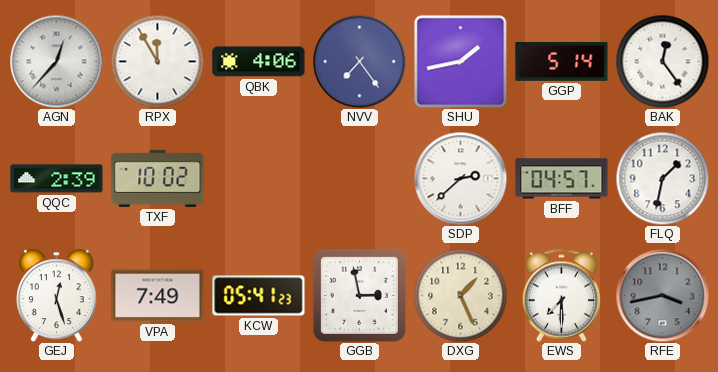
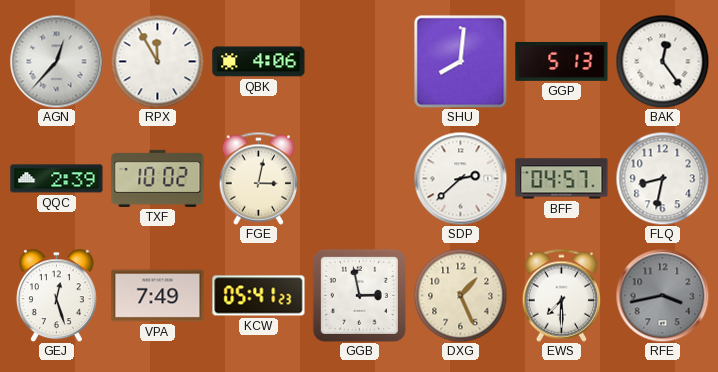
NVV: 7:24 -> none (359, 61)
SHU: 1:43 -> 8:01 (460, 61)
GGP: 5:14 -> 5:13 (562, 62)
FGE: none -> 3:02 (259, 178)
FLQ: 1:32 -> 8:32 (662, 178)
